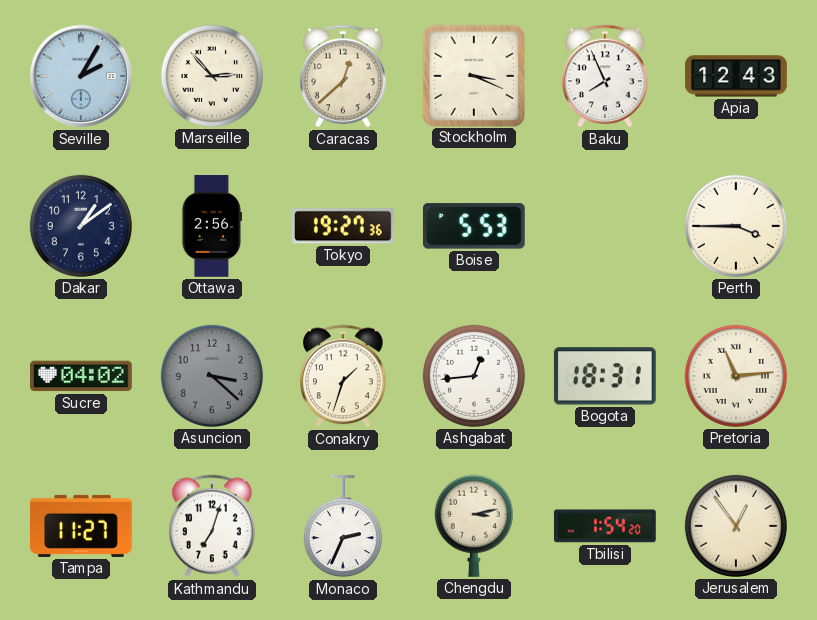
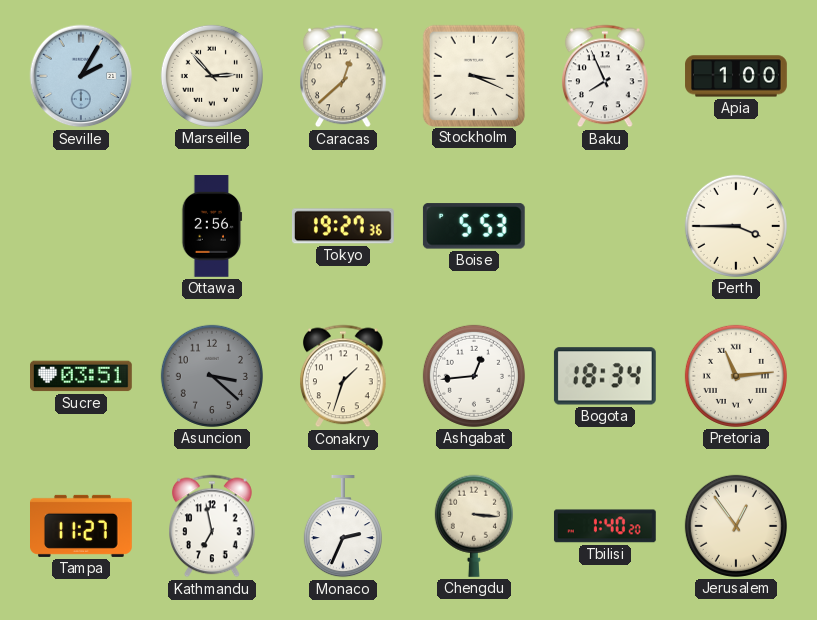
Apia: 12:43 -> 1:00 (736, 76)
Dakar: 1:09 -> none (81, 226)
Sucre: 04:02 -> 03:51 (82, 376)
Bogota: 18:31 -> 18:34 (605, 376)
Kathmandu: 7:03 -> 6:58 (213, 526)
Chengdu: 3:13 -> 3:16 (474, 526)
Tbilisi: 1:54 -> 1:40 (605, 526)
